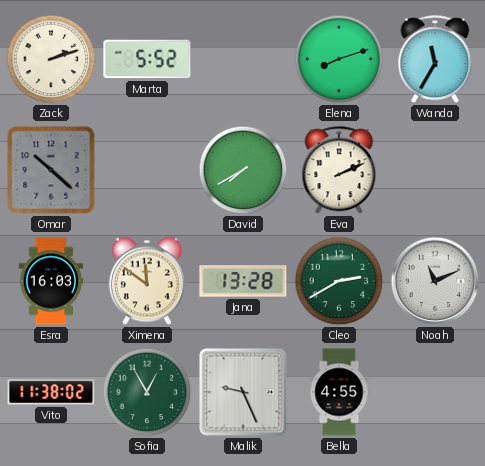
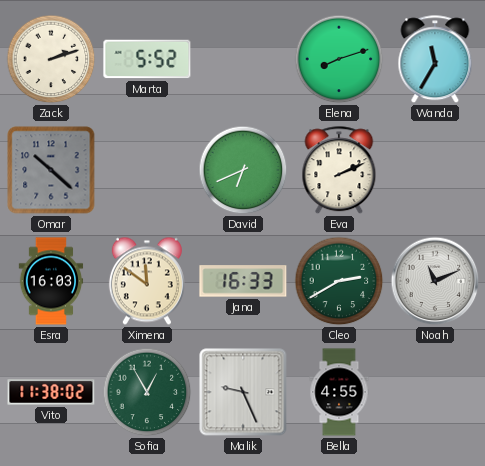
David: 7:40 -> 6:41 (243, 170)
Jana: 13:28 -> 16:33 (243, 281)
